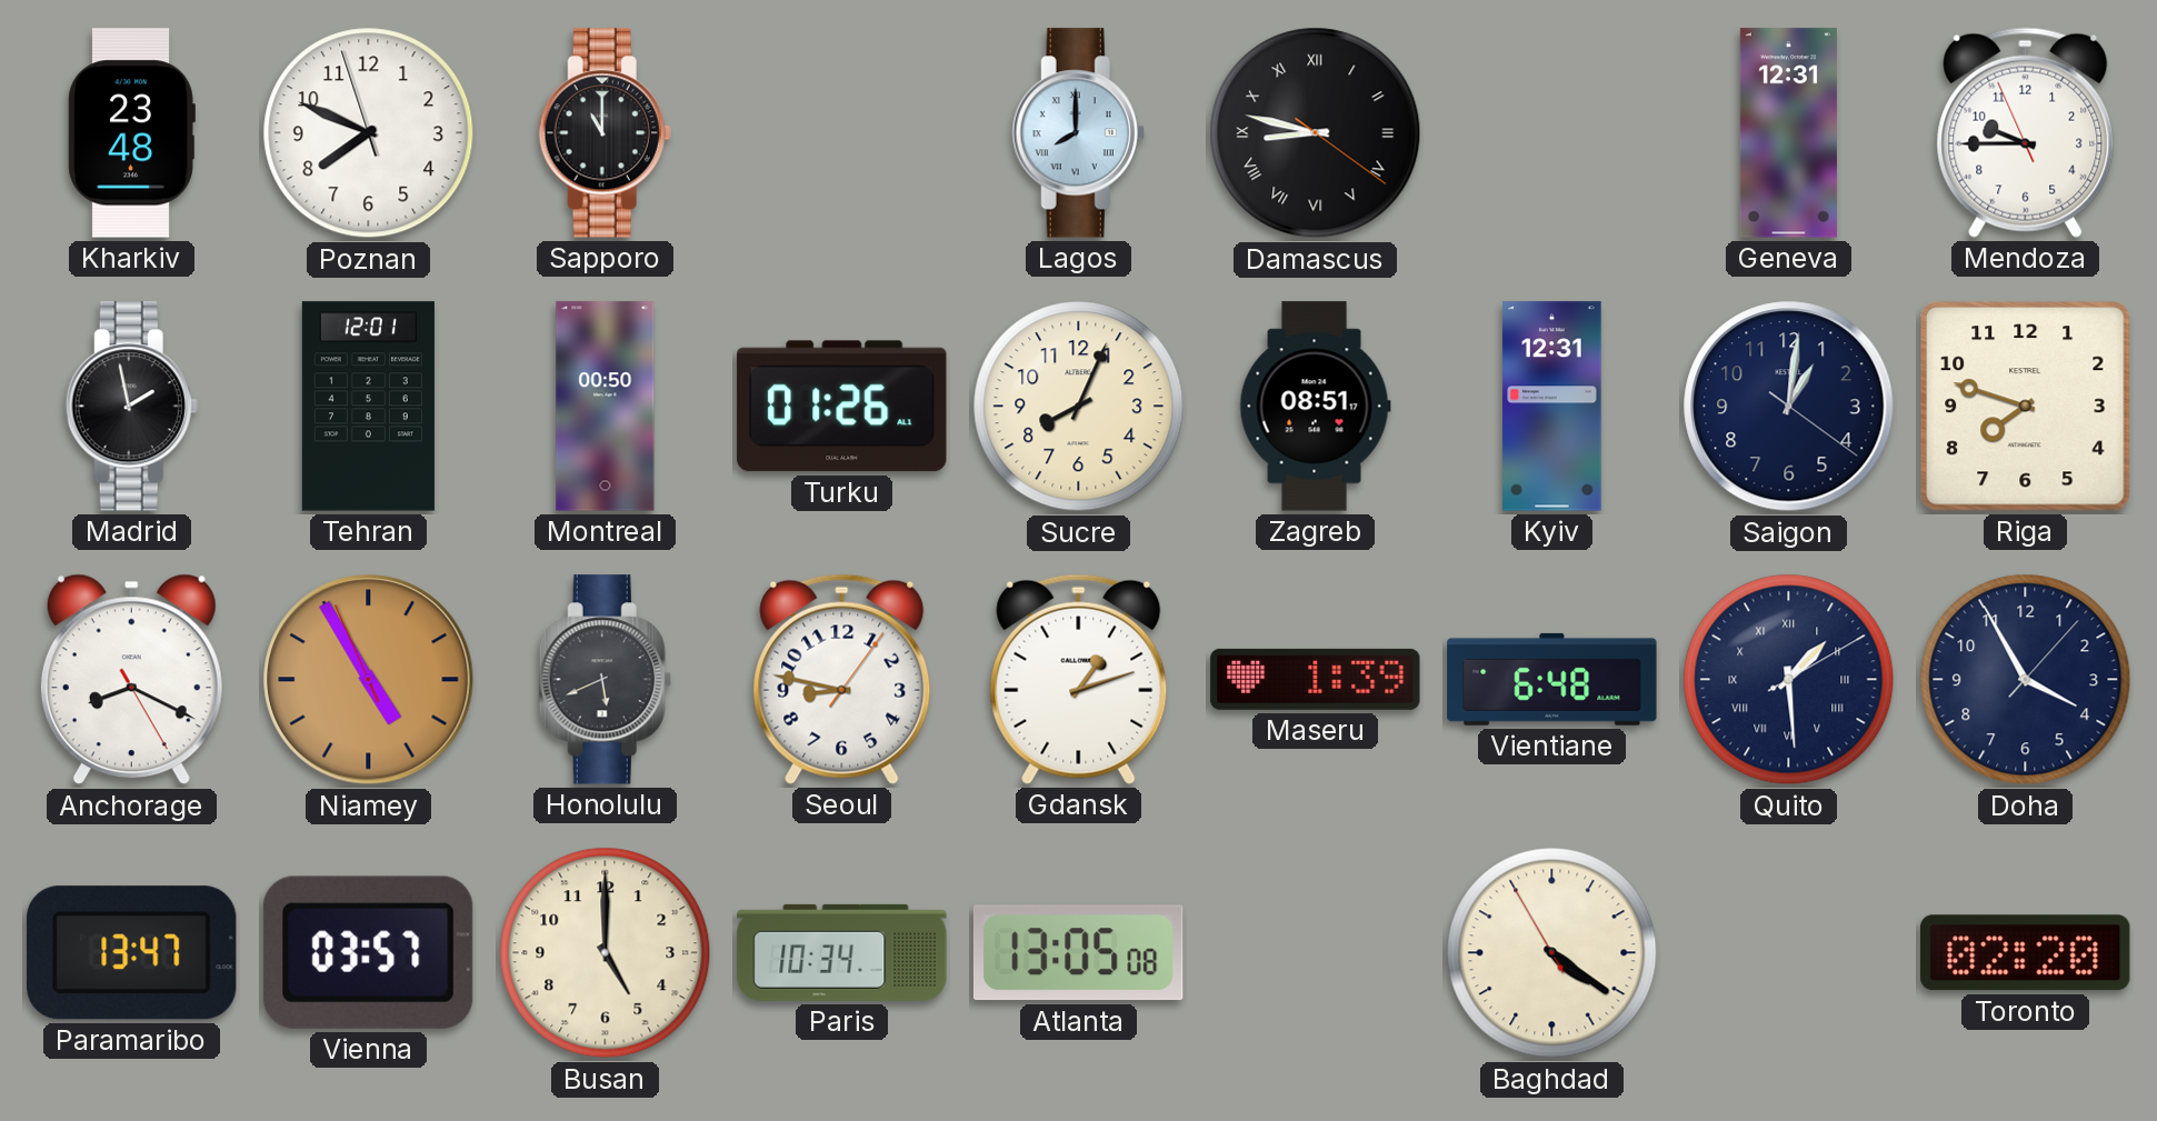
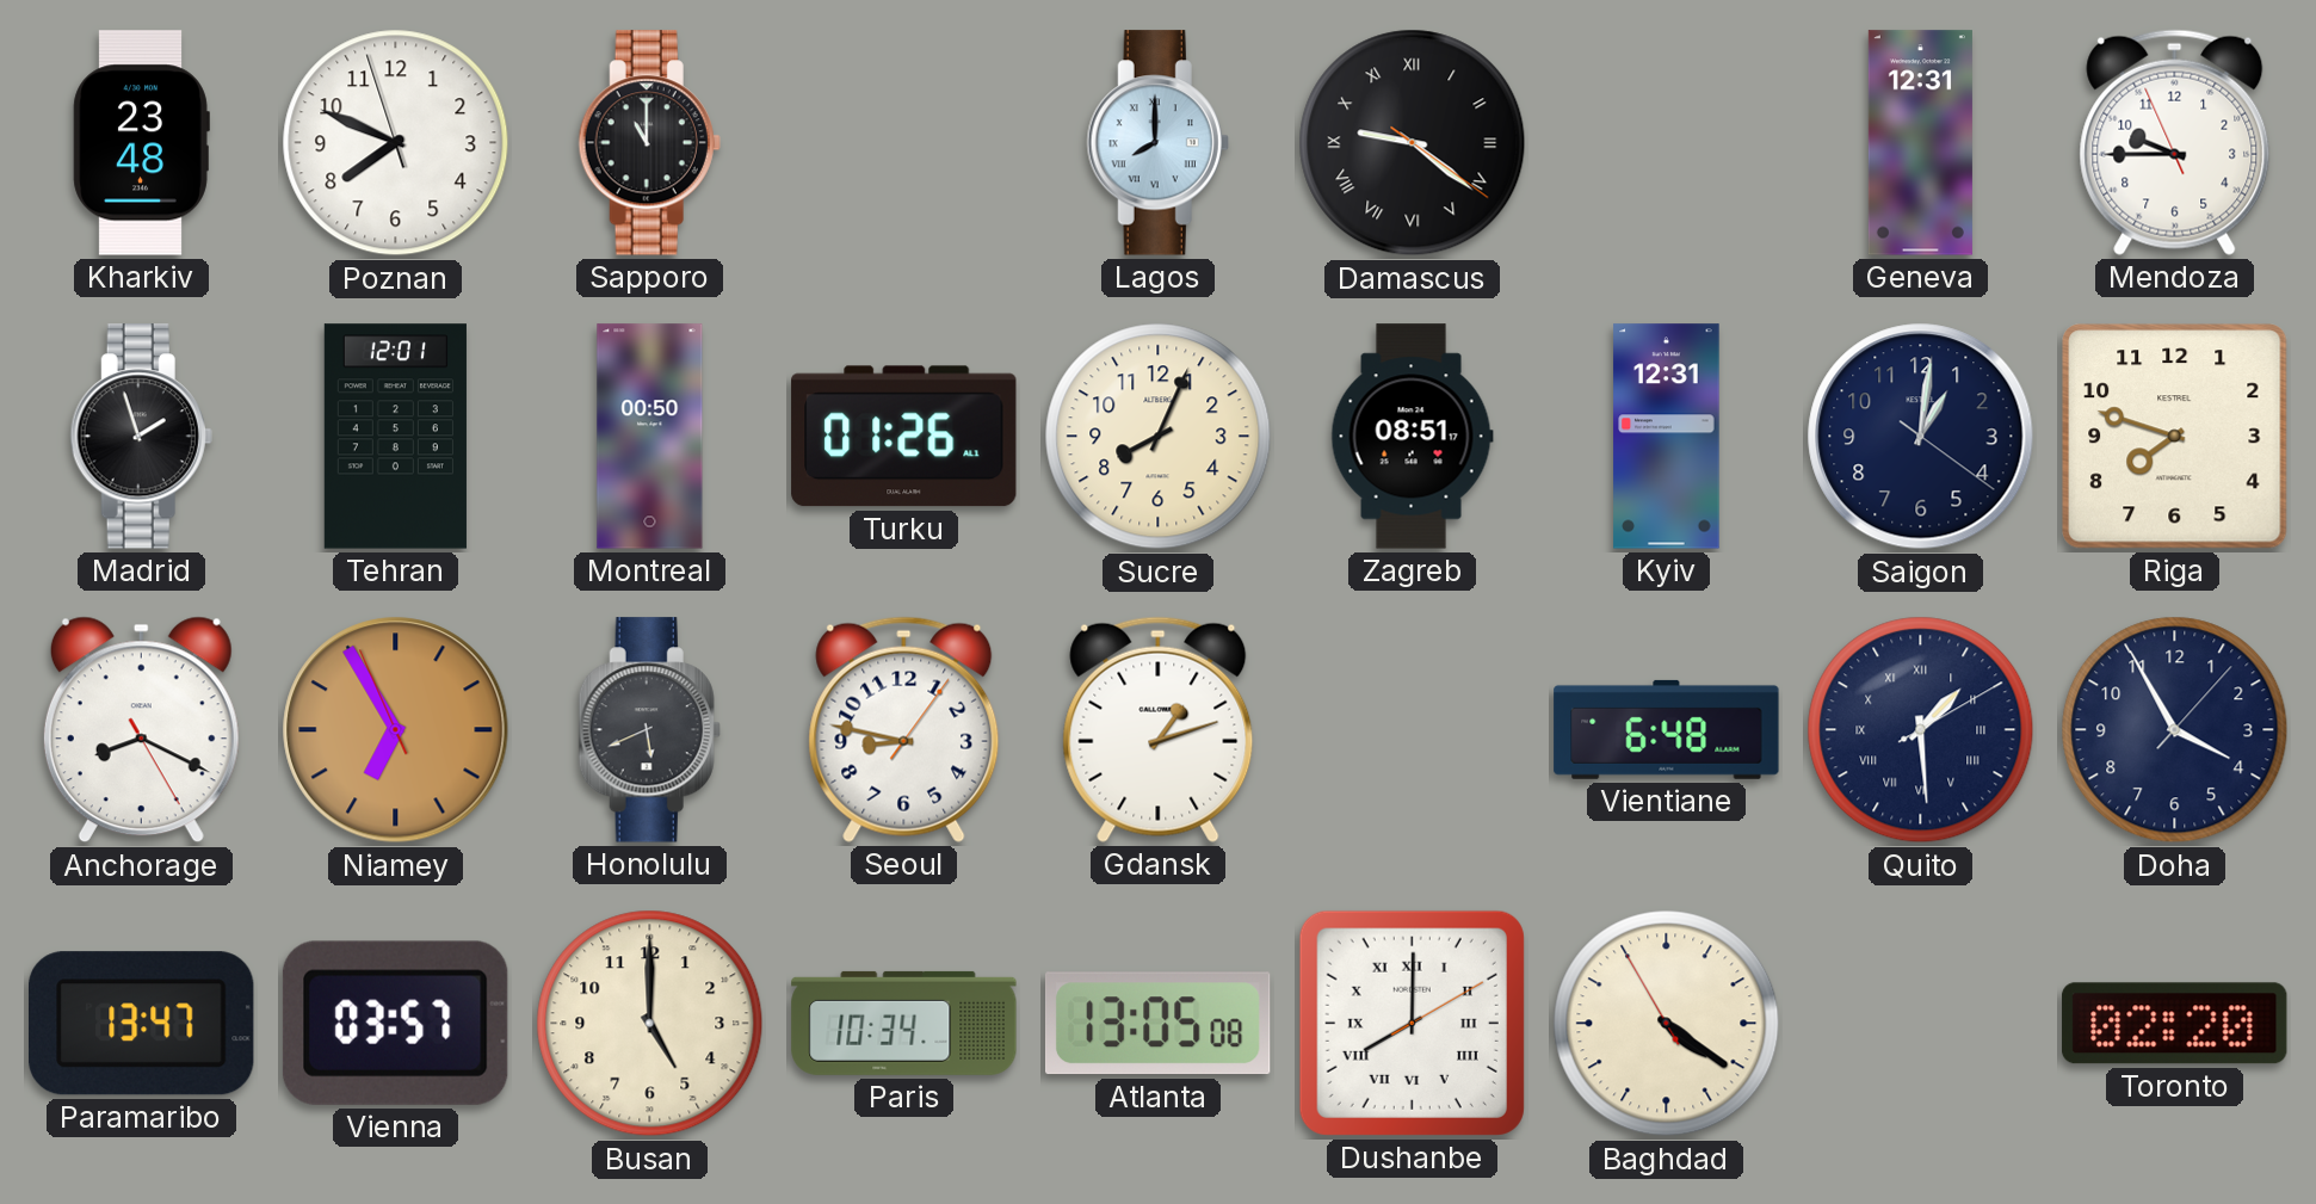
Damascus: 8:47 -> 9:21 (1413, 143)
Madrid: 1:58 -> 1:57 (141, 437)
Niamey: 4:54 -> 6:54 (396, 730)
Maseru: 1:39 -> none (1316, 679)
Dushanbe: none -> 8:00 (1412, 1023)
